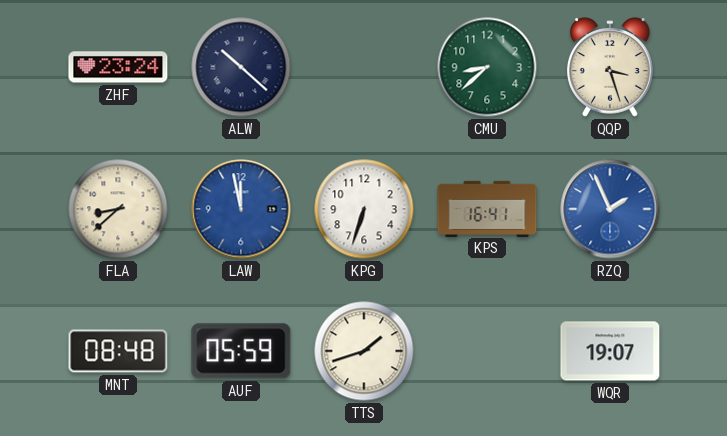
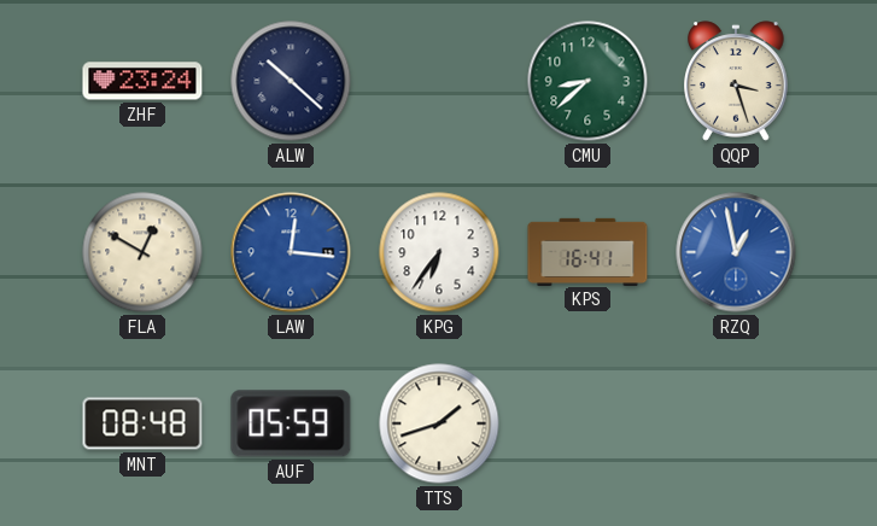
FLA: 8:38 -> 12:50 (142, 252)
LAW: 11:58 -> 12:16 (291, 252)
KPG: 6:33 -> 6:36 (439, 252)
RZQ: 1:56 -> 12:58 (736, 252)
WQR: 19:07 -> none (610, 351)
